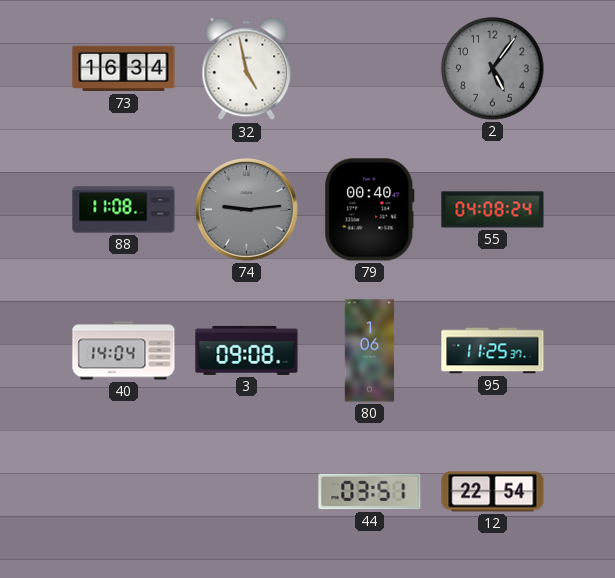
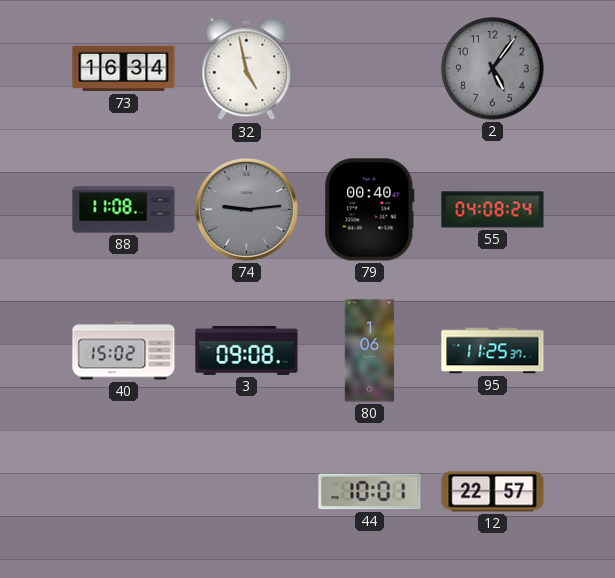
40: 14:04 -> 15:02 (124, 351)
44: 03:51 -> 10:01 (370, 492)
12: 22:54 -> 22:57 (493, 492)
